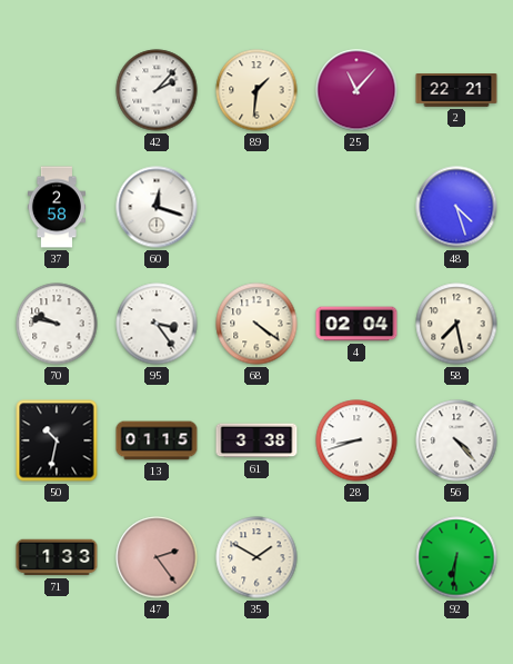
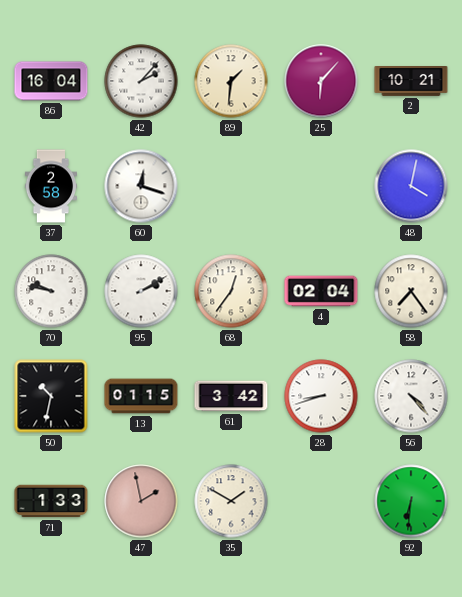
86: none -> 16:04 (51, 81)
25: 11:07 -> 6:07 (321, 81)
2: 22:21 -> 10:21 (411, 82)
48: 4:27 -> 4:02 (411, 186)
95: 3:24 -> 2:10 (141, 291)
68: 4:21 -> 12:36 (231, 291)
58: 7:28 -> 7:24 (411, 291)
61: 3:38 -> 3:42 (231, 396)
47: 2:24 -> 1:58 (141, 501)
